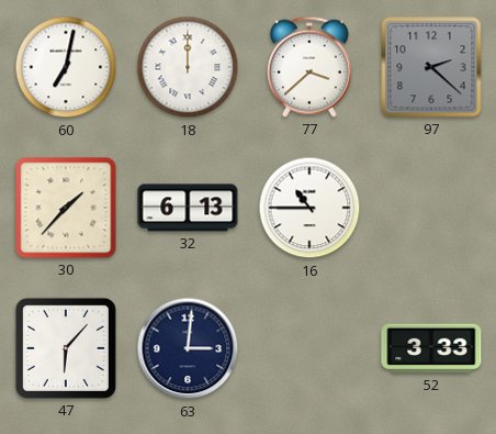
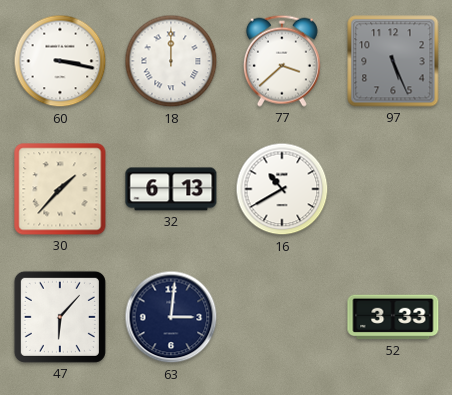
60: 7:02 -> 3:17 (60, 61)
97: 2:22 -> 5:26 (393, 61)
16: 10:45 -> 10:40 (282, 189)
